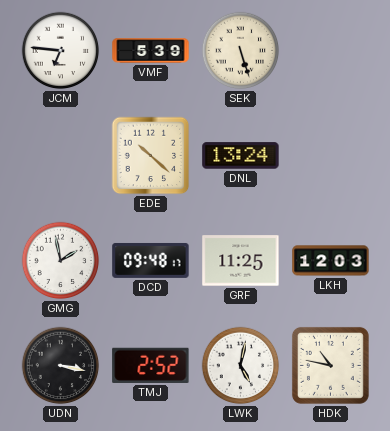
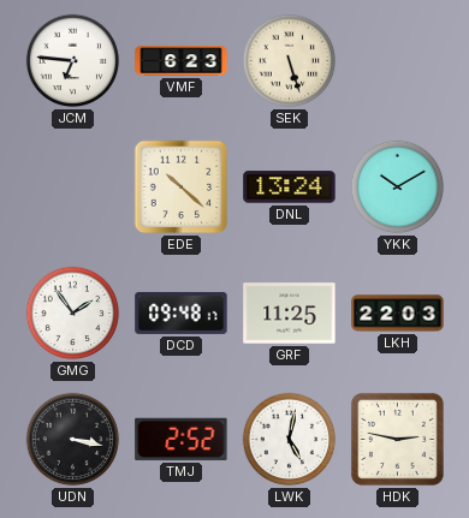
VMF: 5:39 -> 6:23 (182, 61)
YKK: none -> 10:10 (398, 187)
GMG: 1:58 -> 1:54 (73, 314)
LKH: 12:03 -> 22:03 (398, 314)
HDK: 10:47 -> 2:47 (397, 439)
